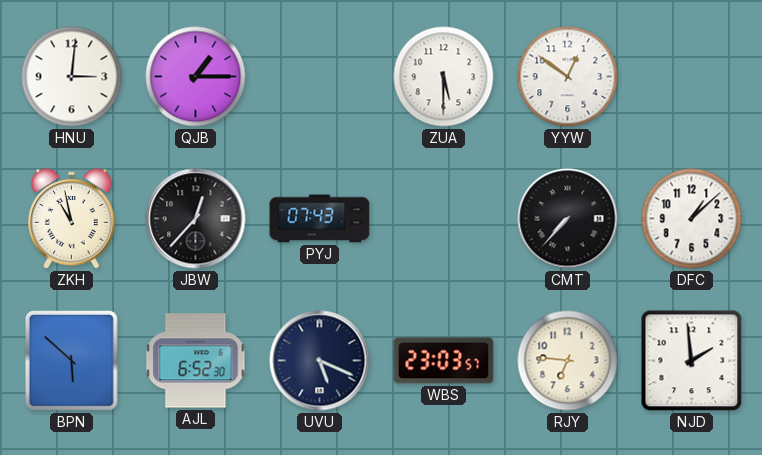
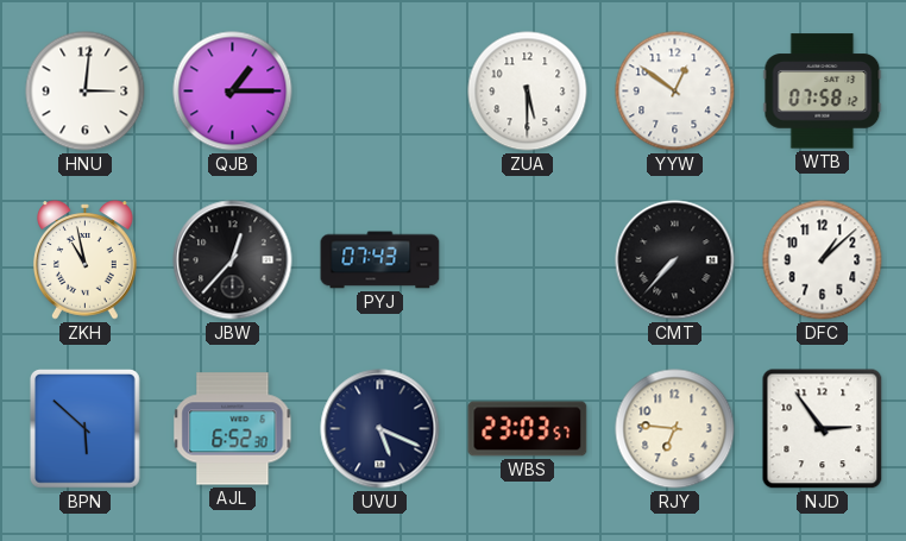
WTB: none -> 07:58 (823, 92)
NJD: 1:59 -> 2:54 (823, 429)
